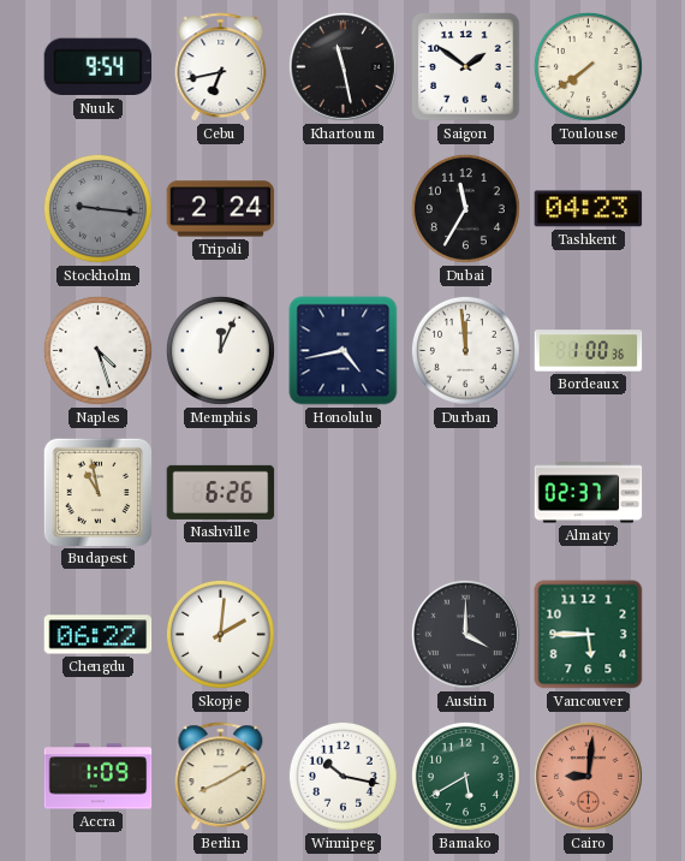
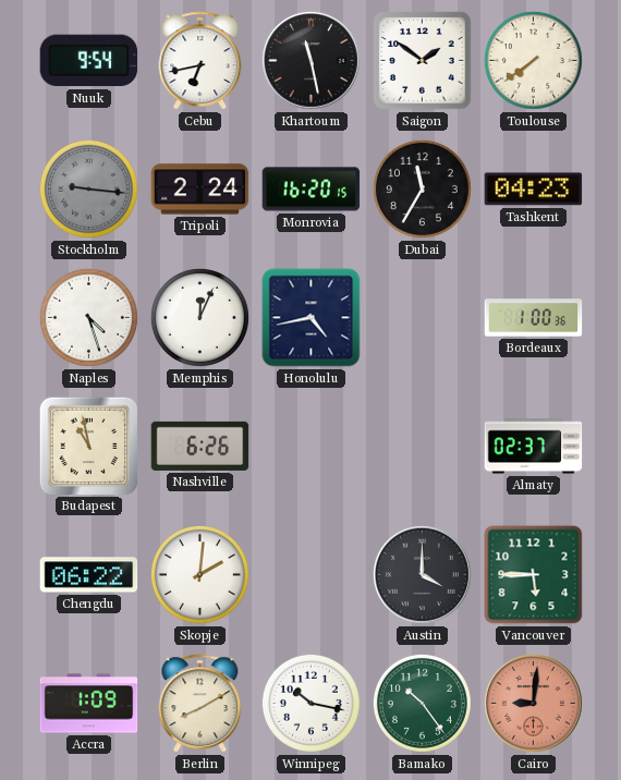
Monrovia: none -> 16:20 (312, 190)
Durban: 11:59 -> none (465, 350)
Bamako: 5:40 -> 10:24 (422, 703)
